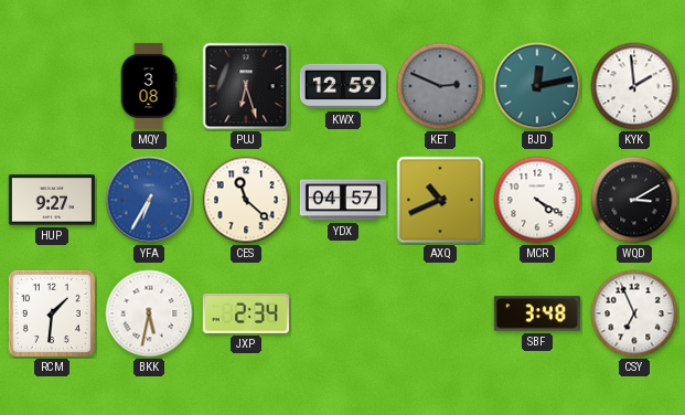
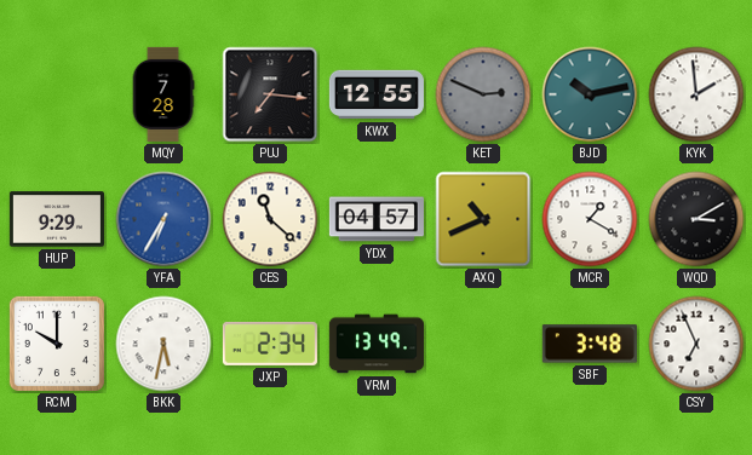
MQY: 3:08 -> 7:28 (163, 94)
PUJ: 6:27 -> 7:16 (270, 94)
KWX: 12:59 -> 12:55 (377, 94)
BJD: 12:13 -> 10:13 (590, 94)
HUP: 9:27 -> 9:29 (57, 219)
MCR: 4:20 -> 1:20 (590, 219)
RCM: 1:31 -> 10:00 (57, 344)
VRM: none -> 13:49 (377, 344)
